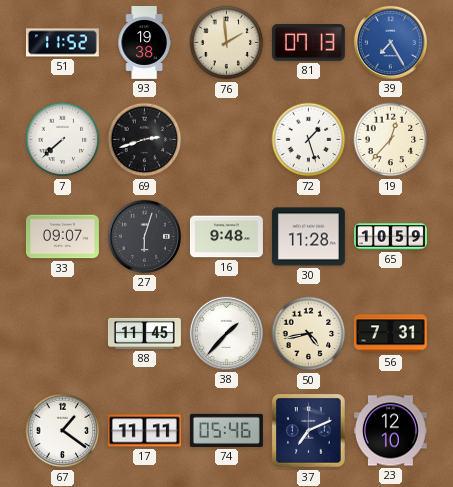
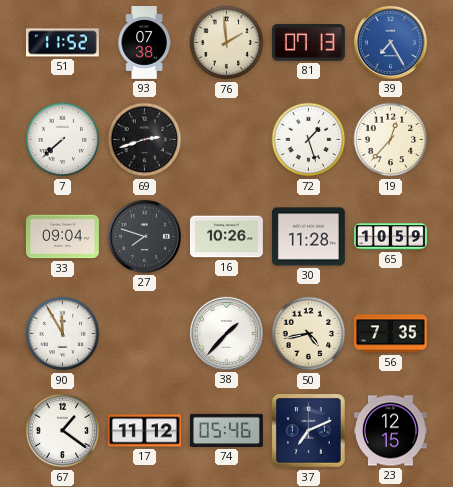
93: 19:38 -> 07:38 (144, 43)
33: 09:07 -> 09:04 (62, 237)
27: 6:03 -> 7:48 (144, 236)
16: 9:48 -> 10:26 (226, 237)
90: none -> 11:55 (63, 334)
88: 11:45 -> none (144, 333)
56: 7:31 -> 7:35 (390, 334)
17: 11:11 -> 11:12 (144, 431)
23: 12:10 -> 12:15 (390, 431)
